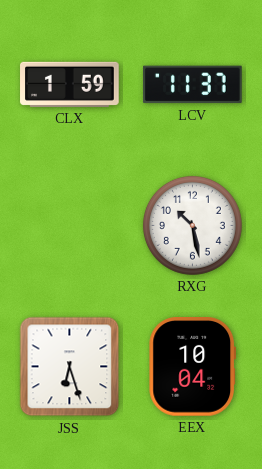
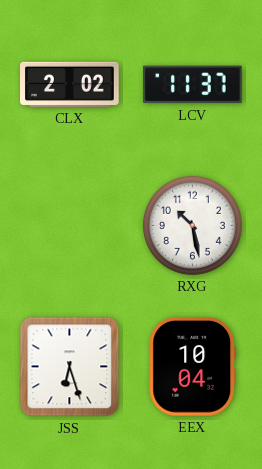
CLX: 1:59 -> 2:02 (70, 84)
